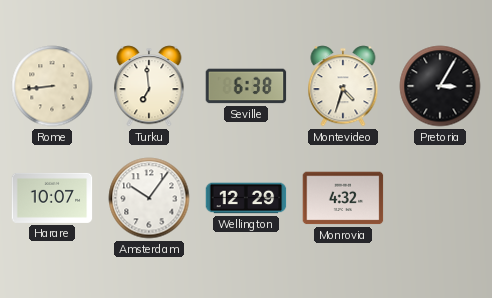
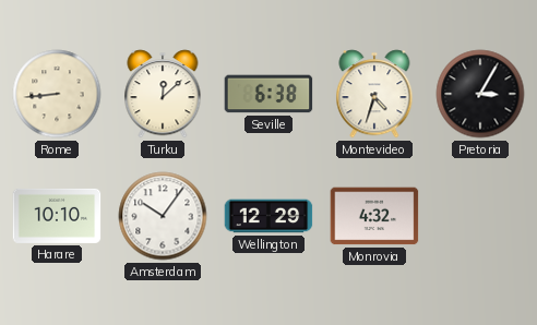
Turku: 6:59 -> 12:08 (163, 94)
Harare: 10:07 -> 10:10 (57, 216)
